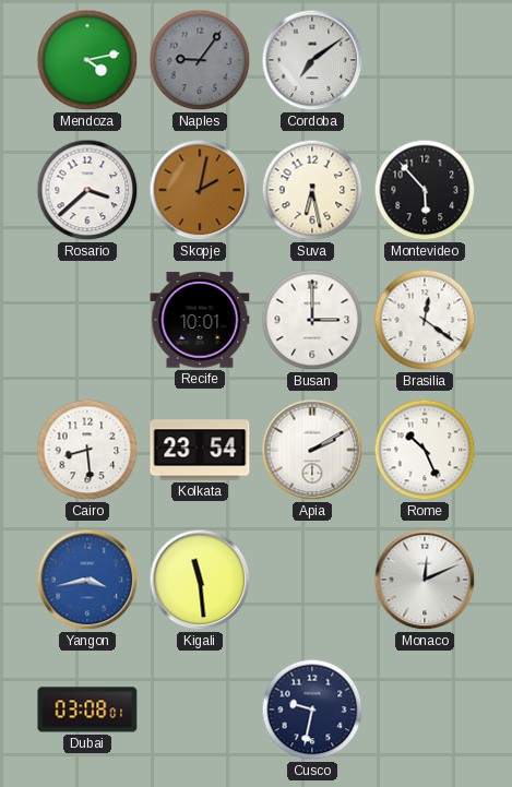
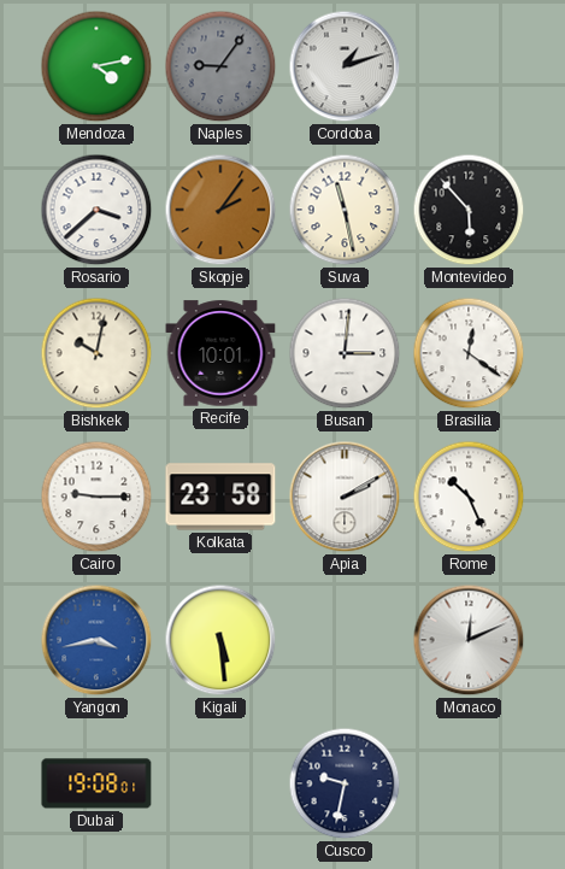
Cordoba: 7:09 -> 1:12 (345, 66)
Skopje: 2:02 -> 2:06 (220, 210)
Suva: 6:28 -> 11:28 (345, 210)
Bishkek: none -> 10:02 (96, 353)
Busan: 3:00 -> 3:01 (345, 353)
Cairo: 8:29 -> 9:15 (96, 497)
Kolkata: 23:54 -> 23:58 (220, 497)
Kigali: 11:29 -> 5:29 (220, 640)
Dubai: 03:08 -> 19:08 (96, 783)
